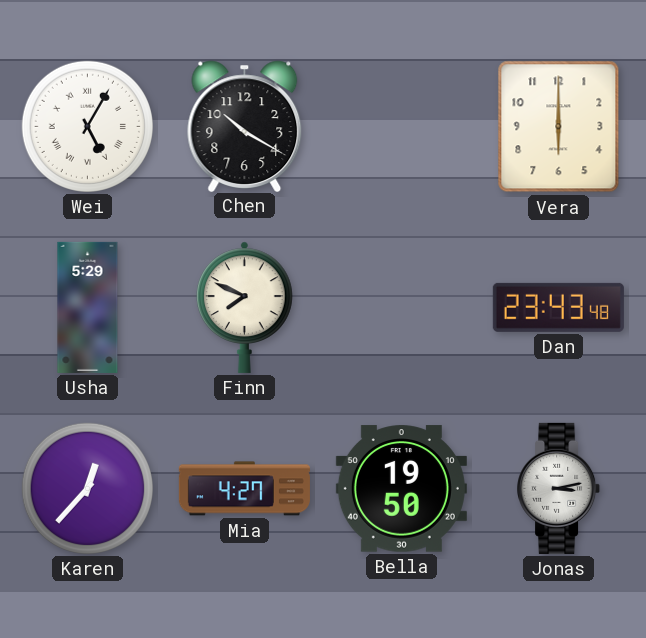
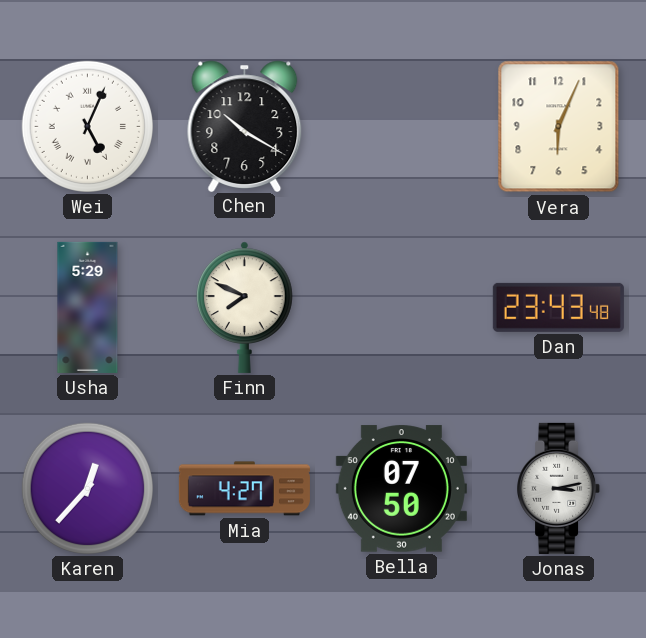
Wei: 5:05 -> 5:04 (87, 126)
Vera: 6:00 -> 6:04 (559, 127)
Bella: 19:50 -> 07:50 (401, 489)
